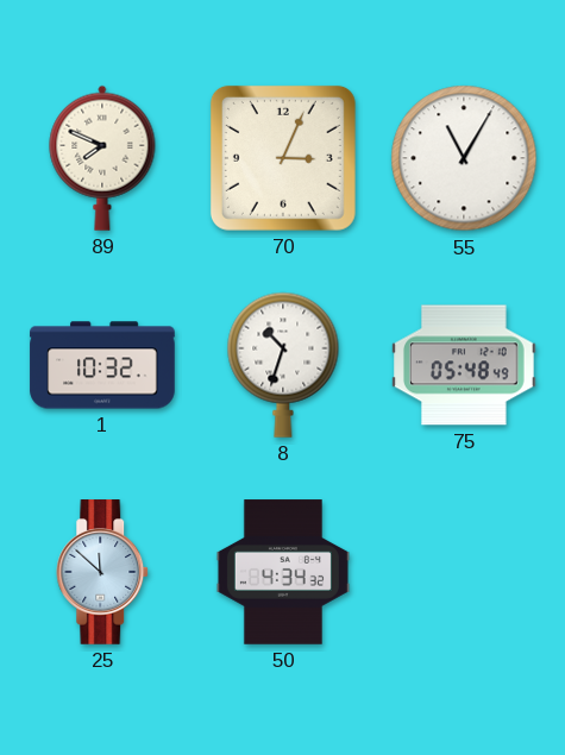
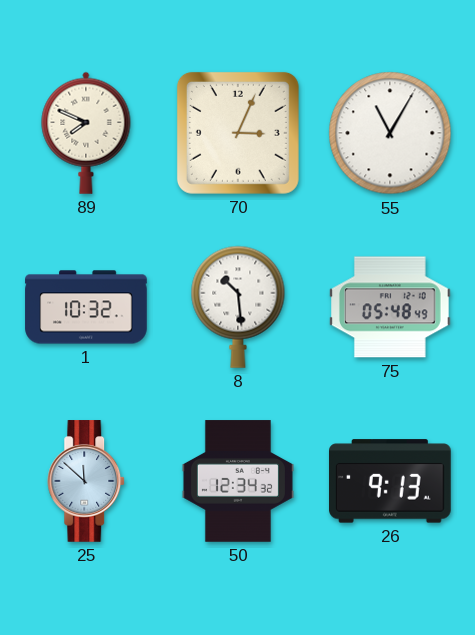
8: 10:33 -> 10:29 (238, 307)
50: 4:34 -> 12:34 (238, 481)
26: none -> 9:13 (391, 481)
